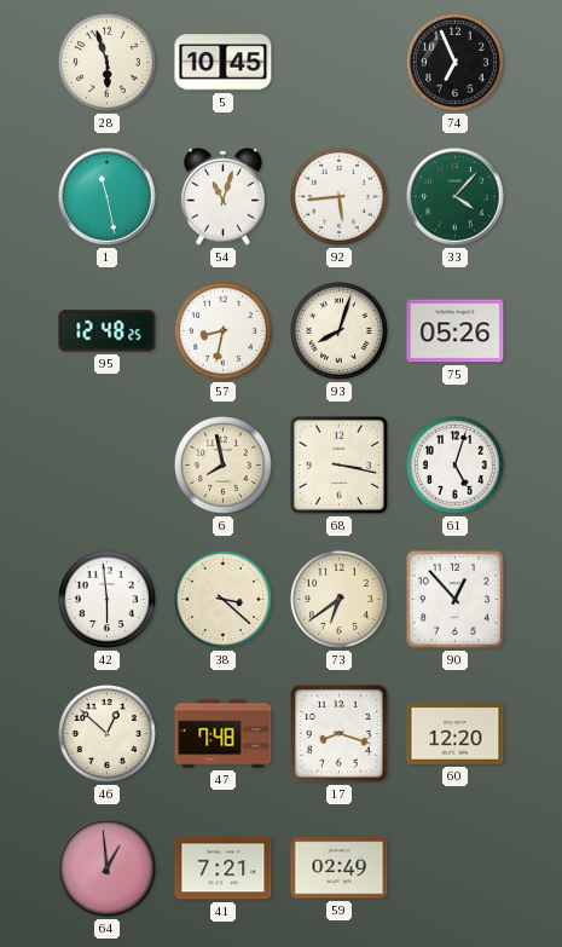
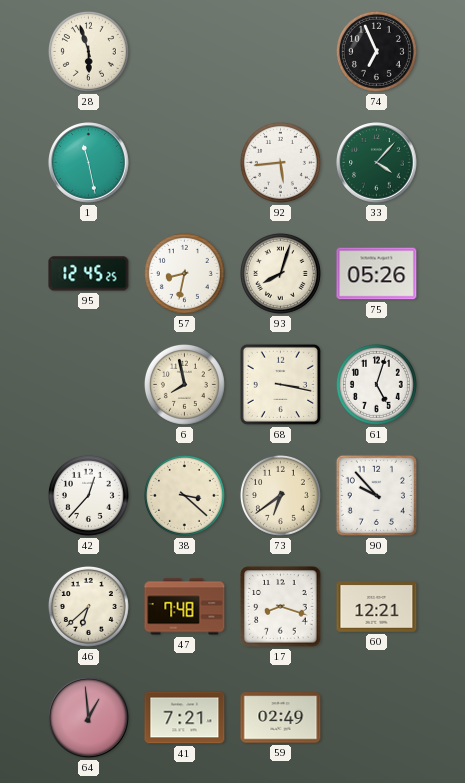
5: 10:45 -> none (224, 63)
54: 11:03 -> none (224, 196)
95: 12:48 -> 12:45 (89, 274)
42: 5:59 -> 12:37 (88, 495)
90: 12:53 -> 9:53 (376, 495)
46: 12:52 -> 6:38 (88, 606)
60: 12:20 -> 12:21 (377, 607)
